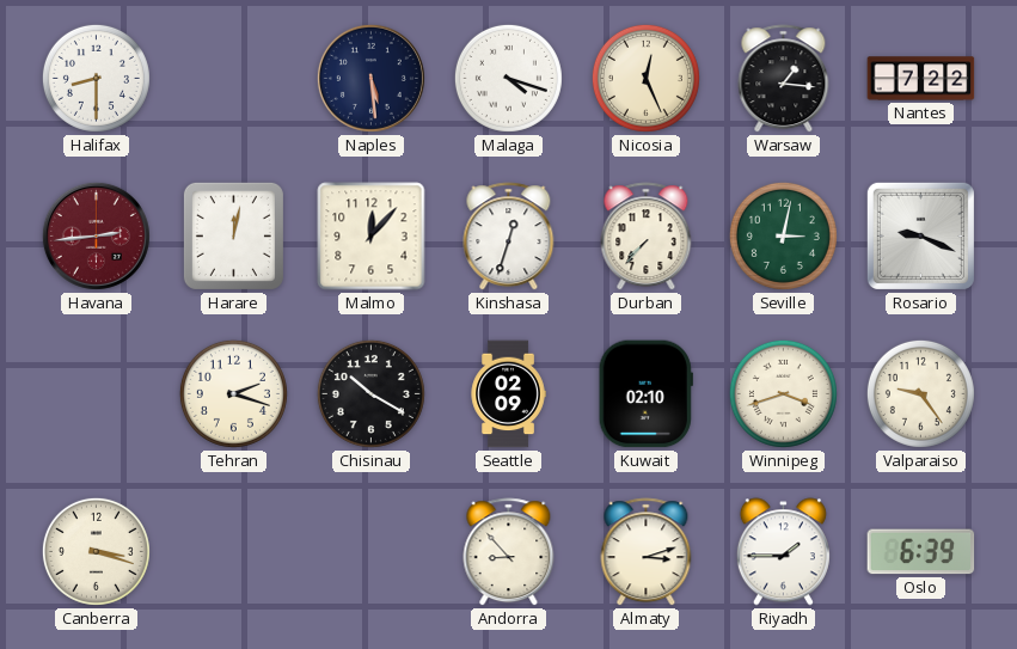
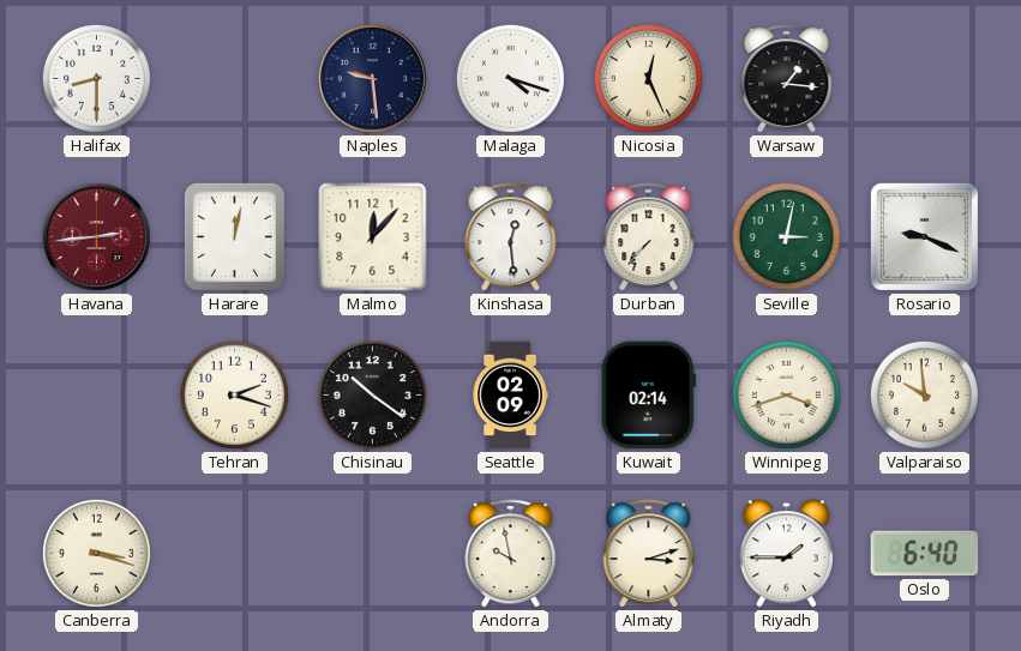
Naples: 5:29 -> 9:29 (372, 78)
Nantes: 7:22 -> none (921, 79)
Kinshasa: 12:33 -> 12:29 (511, 237)
Chisinau: 10:20 -> 10:21 (372, 394)
Kuwait: 02:10 -> 02:14 (648, 396)
Valparaiso: 9:24 -> 9:59 (924, 394)
Andorra: 8:53 -> 9:58 (511, 554)
Oslo: 6:39 -> 6:40 (925, 554)
